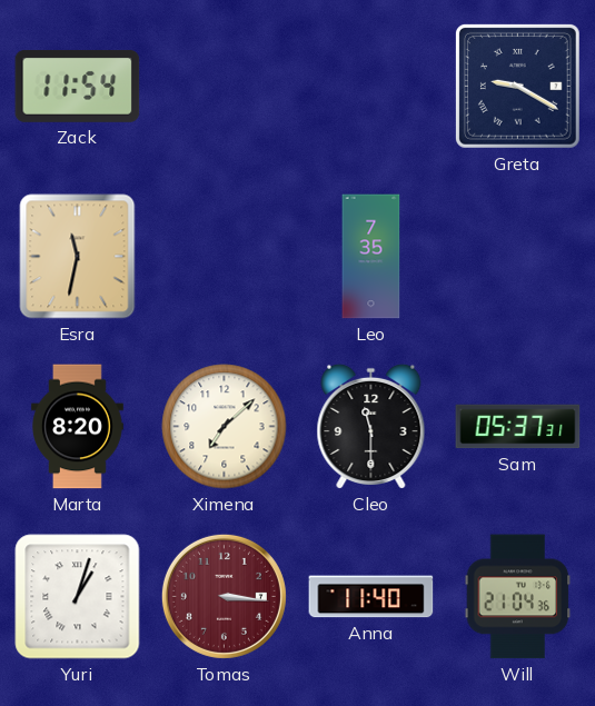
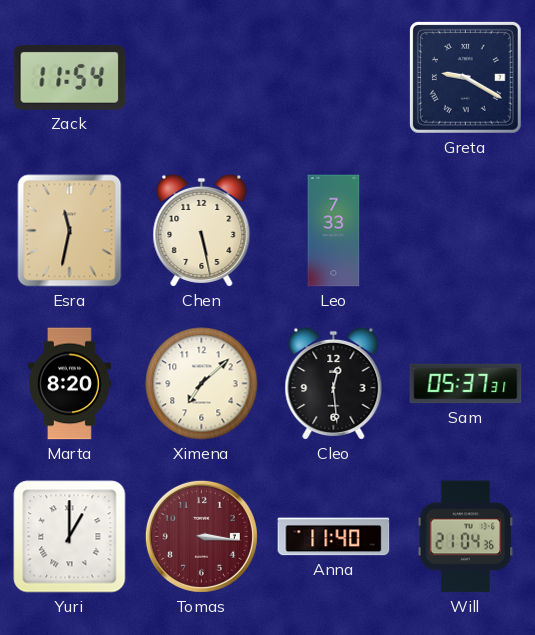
Chen: none -> 5:28 (202, 230)
Leo: 7:35 -> 7:33 (334, 231)
Cleo: 11:30 -> 12:29 (334, 383)
Yuri: 1:03 -> 1:00 (70, 537)
